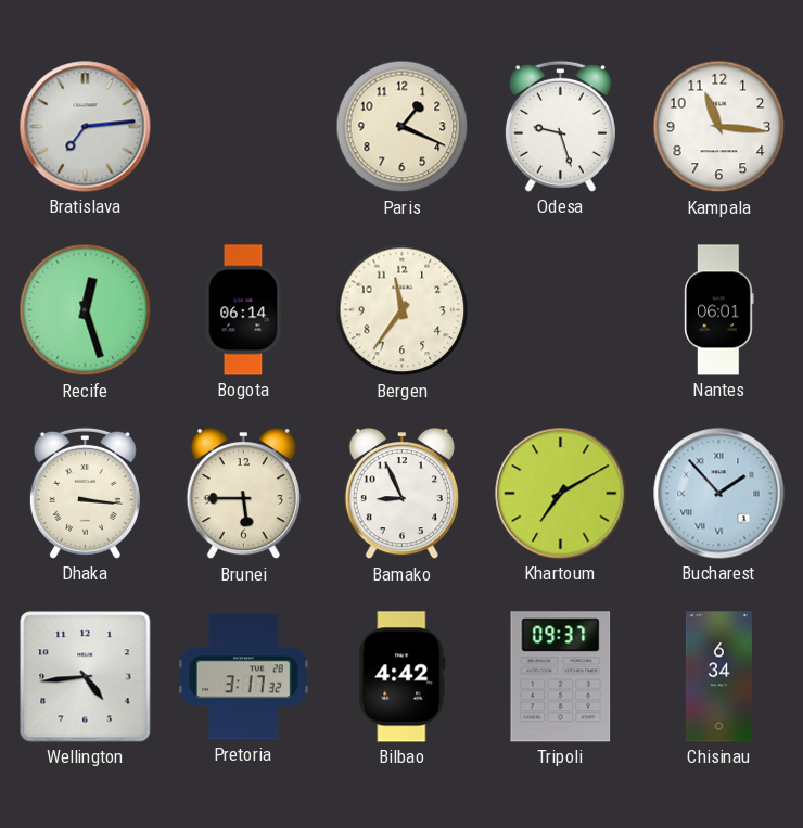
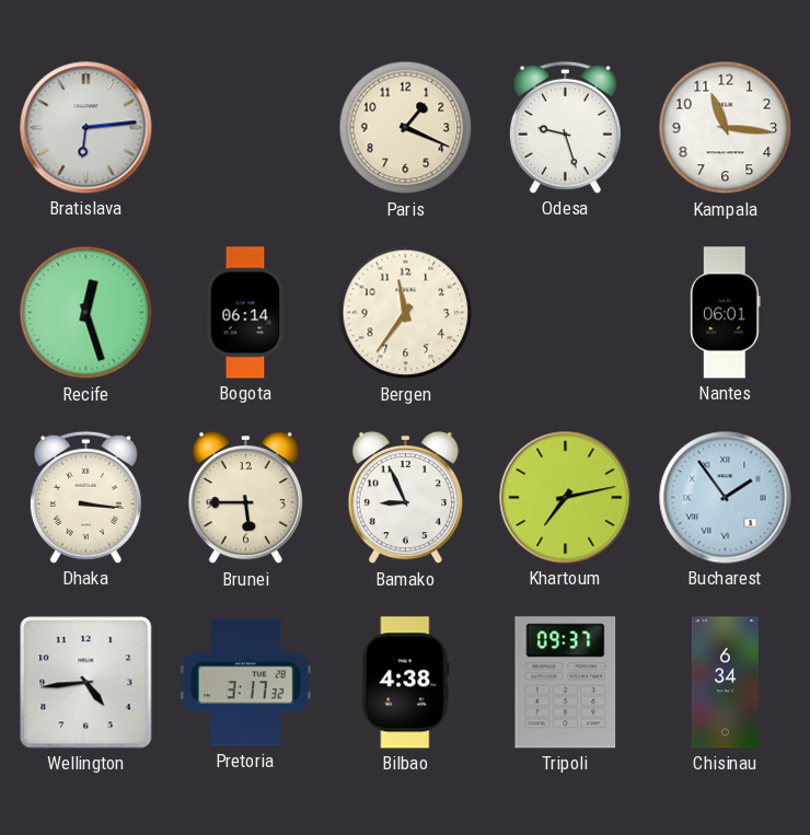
Bratislava: 7:14 -> 6:14 (86, 128)
Khartoum: 7:10 -> 7:13 (566, 498)
Bucharest: 1:53 -> 1:54 (726, 498)
Bilbao: 4:42 -> 4:38 (406, 683)
